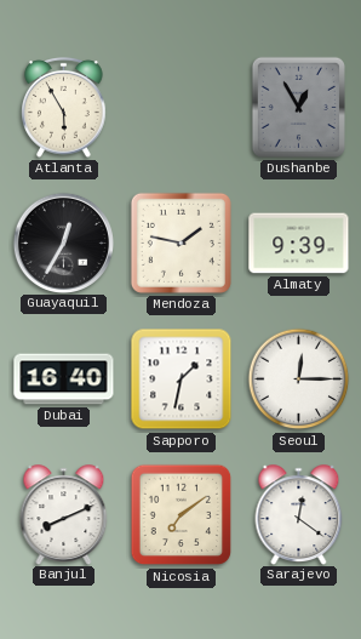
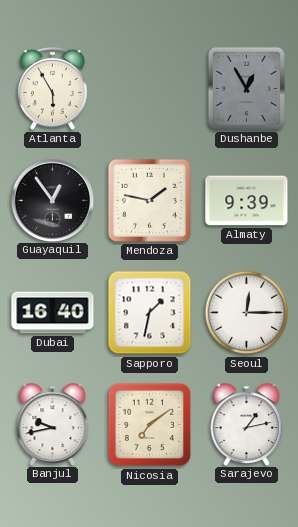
Guayaquil: 12:35 -> 12:54 (52, 200)
Banjul: 8:11 -> 9:43 (53, 424)
Sarajevo: 12:21 -> 1:13 (247, 424)
